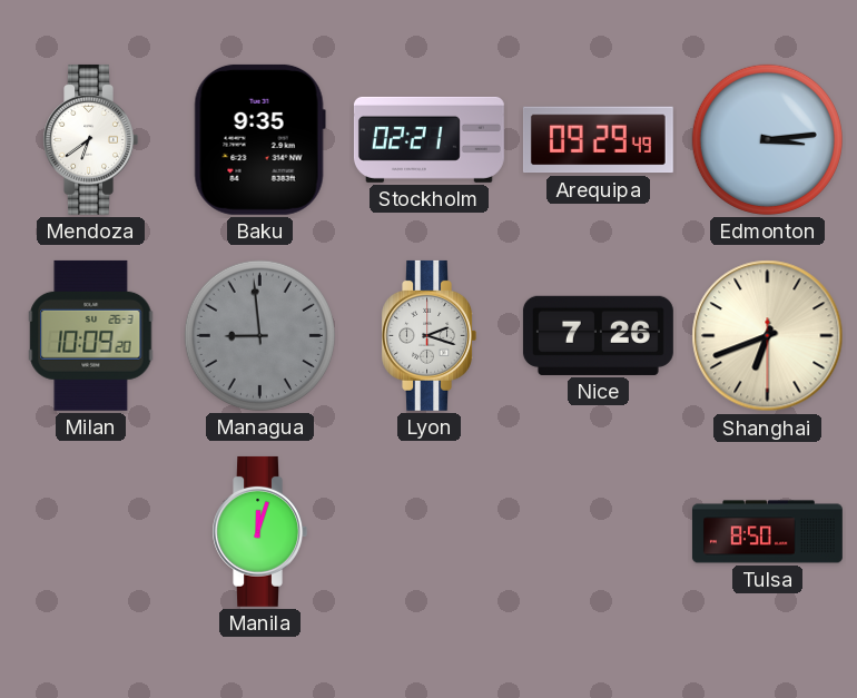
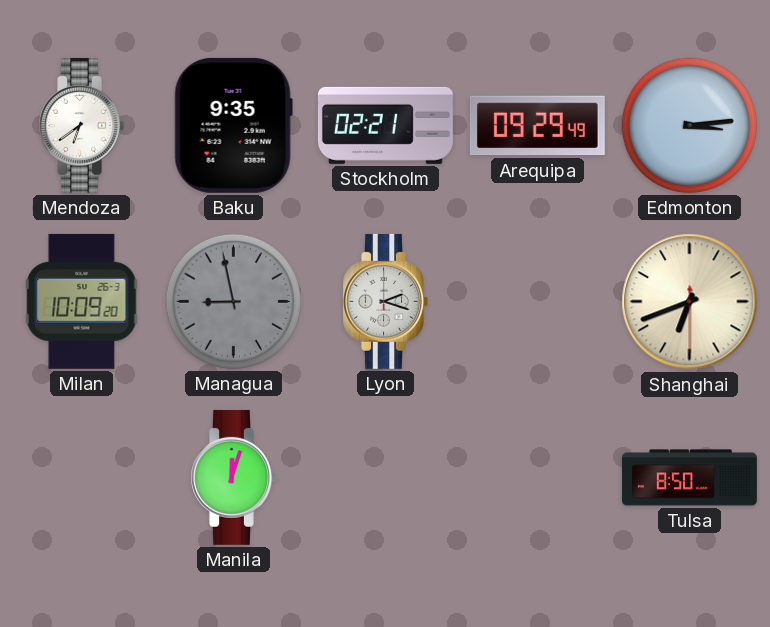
Managua: 8:59 -> 8:58 (233, 301)
Nice: 7:26 -> none (598, 335)
